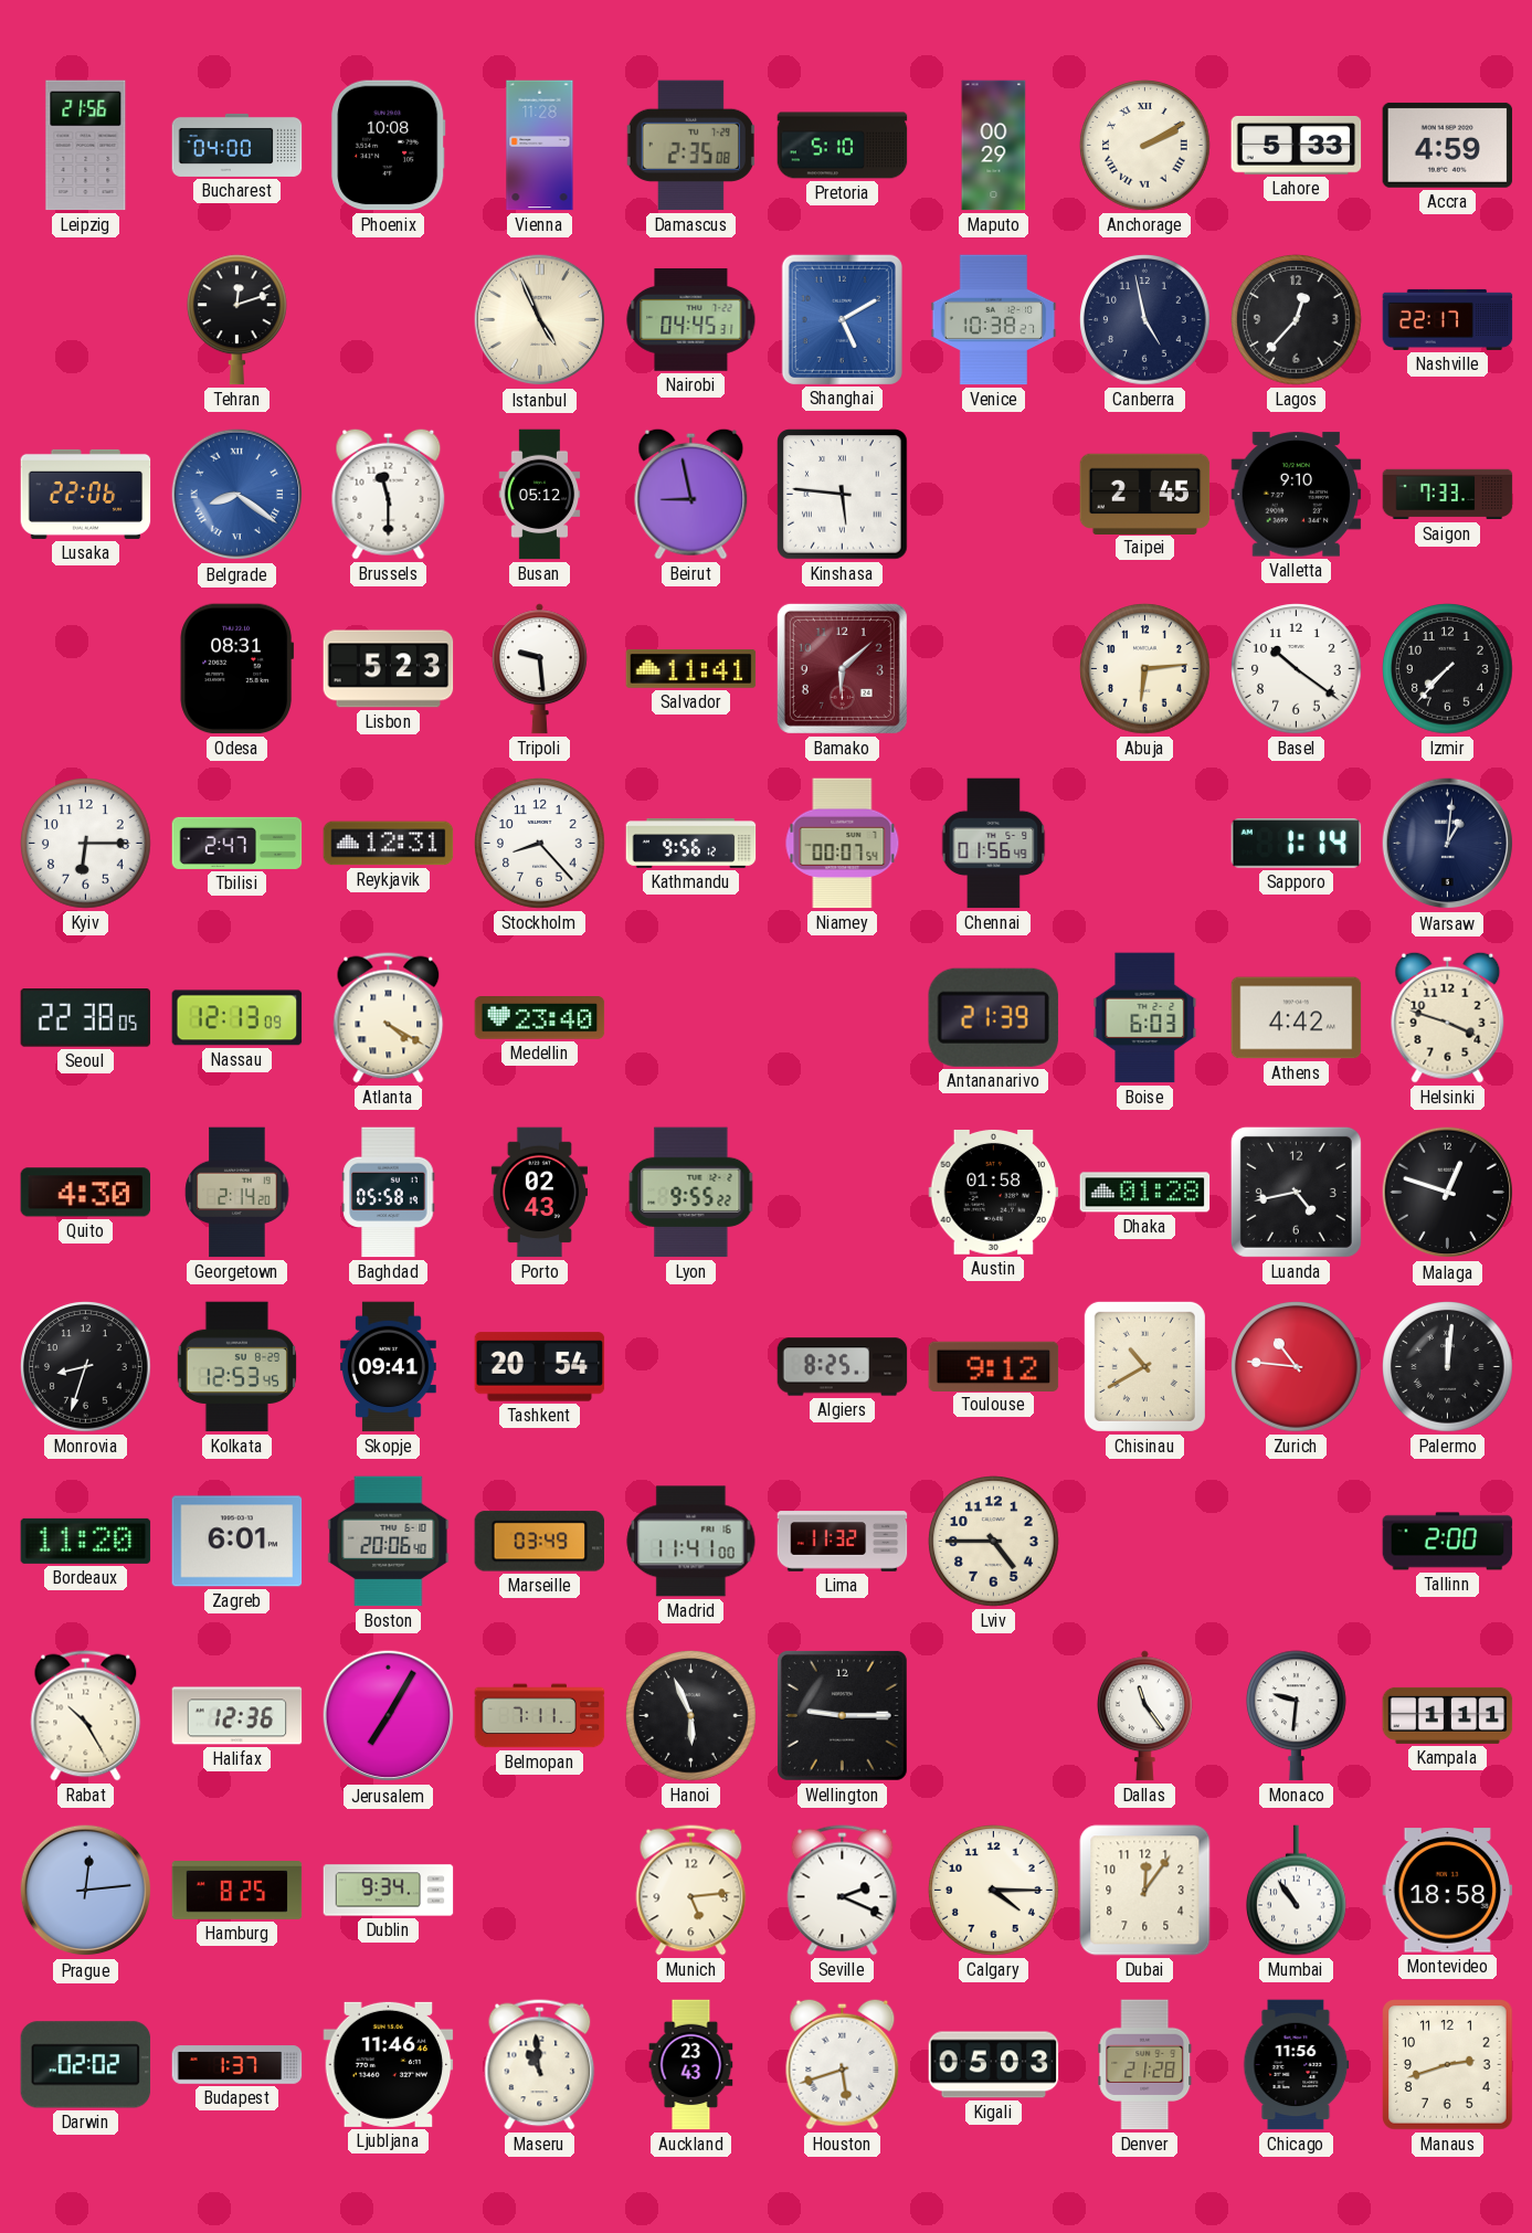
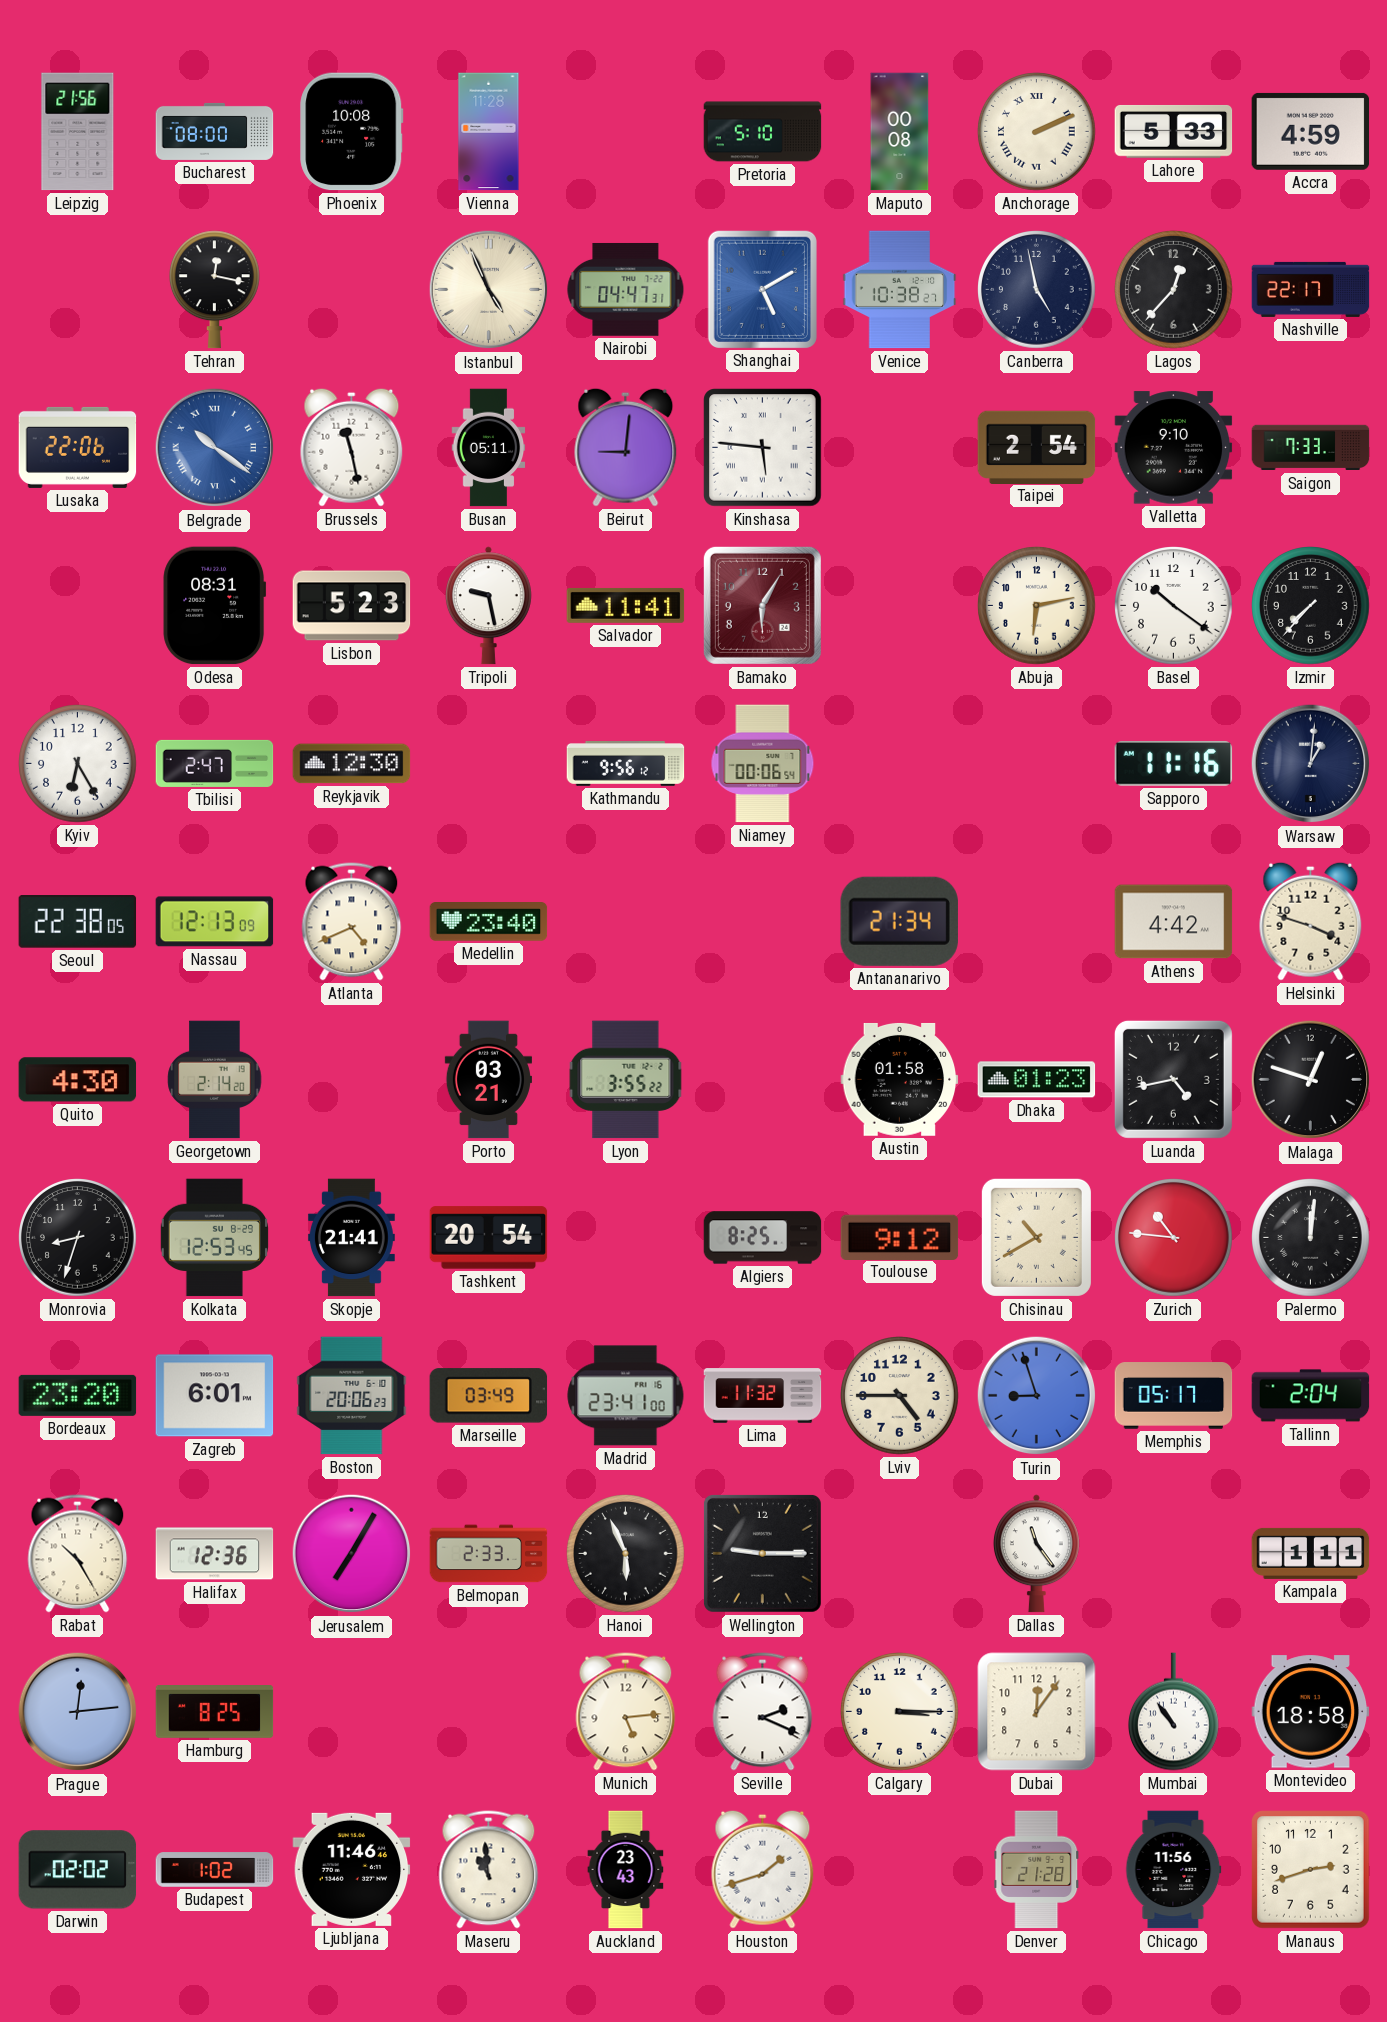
Bucharest: 04:00 -> 08:00 (215, 131)
Damascus: 2:35 -> none (690, 146)
Maputo: 00:29 -> 00:08 (900, 132)
Anchorage: 2:10 -> 2:11 (1037, 132)
Tehran: 12:12 -> 12:17 (215, 290)
Nairobi: 04:45 -> 04:47 (626, 289)
Belgrade: 8:21 -> 10:21 (215, 448)
Brussels: 11:30 -> 11:28 (352, 447)
Busan: 05:12 -> 05:11 (489, 448)
Beirut: 8:58 -> 9:01 (626, 447)
Taipei: 2:45 -> 2:54 (1037, 447)
Tripoli: 9:29 -> 9:28 (488, 606)
Bamako: 6:08 -> 6:05 (762, 605)
Abuja: 6:14 -> 6:13 (1037, 606)
Kyiv: 6:15 -> 6:25 (78, 764)
Reykjavik: 12:31 -> 12:30 (352, 764)
Stockholm: 8:23 -> none (540, 844)
Niamey: 00:07 -> 00:06 (763, 764)
Chennai: 01:56 -> none (994, 844)
Sapporo: 1:14 -> 11:16 (1174, 764)
Atlanta: 4:20 -> 4:41 (352, 922)
Antananarivo: 21:39 -> 21:34 (899, 921)
Boise: 6:03 -> none (1145, 1018)
Baghdad: 05:58 -> none (389, 1193)
Porto: 02:43 -> 03:21 (488, 1080)
Lyon: 9:55 -> 3:55 (626, 1080)
Dhaka: 01:28 -> 01:23 (1037, 1080)
Skopje: 09:41 -> 21:41 (351, 1238)
Bordeaux: 11:20 -> 23:20 (78, 1395)
Boston: 20:06:40 -> 20:06:23 (352, 1396)
Madrid: 11:41 -> 23:41 (626, 1396)
Turin: none -> 8:57 (1037, 1396)
Memphis: none -> 05:17 (1174, 1396)
Tallinn: 2:00 -> 2:04 (1311, 1396)
Belmopan: 7:11 -> 2:33 (489, 1554)
Monaco: 9:31 -> none (1297, 1716)
Dublin: 9:34 -> none (389, 1891)
Calgary: 4:15 -> 3:15 (900, 1712)
Budapest: 1:37 -> 1:02 (215, 1870)
Houston: 5:42 -> 1:42 (763, 1869)
Kigali: 05:03 -> none (994, 2065)
